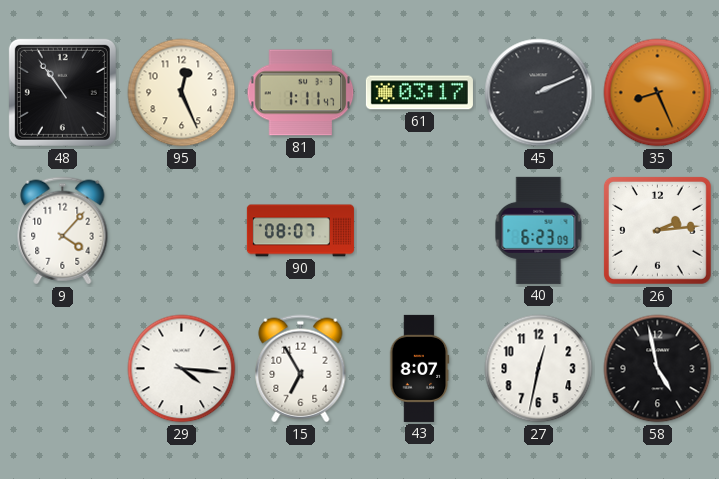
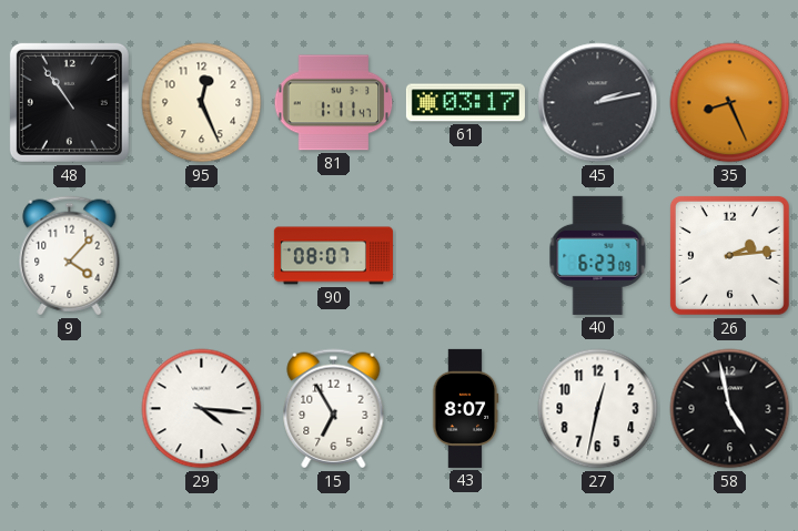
45: 2:11 -> 2:13 (598, 103)
